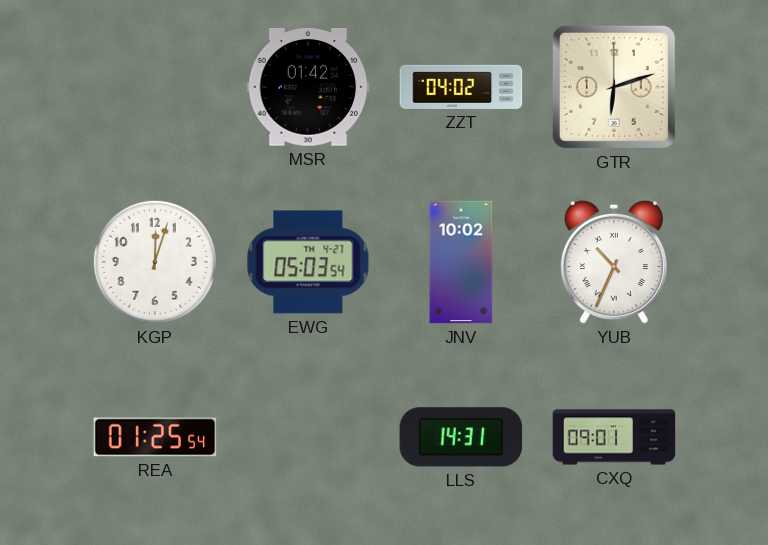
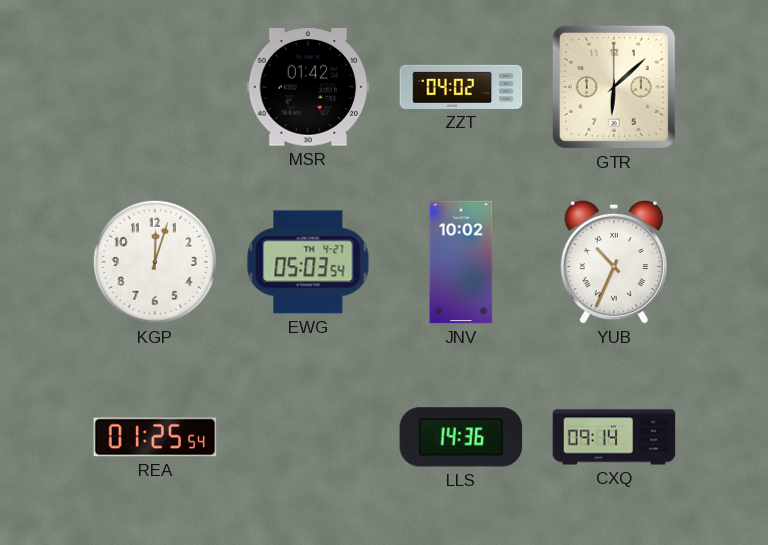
GTR: 6:12 -> 6:08 (614, 87)
LLS: 14:31 -> 14:36 (461, 437)
CXQ: 09:01 -> 09:14 (614, 437)
